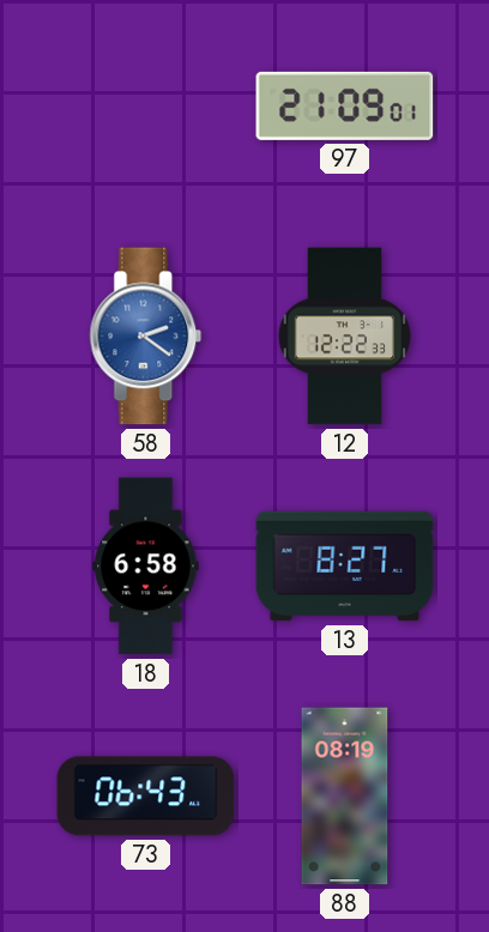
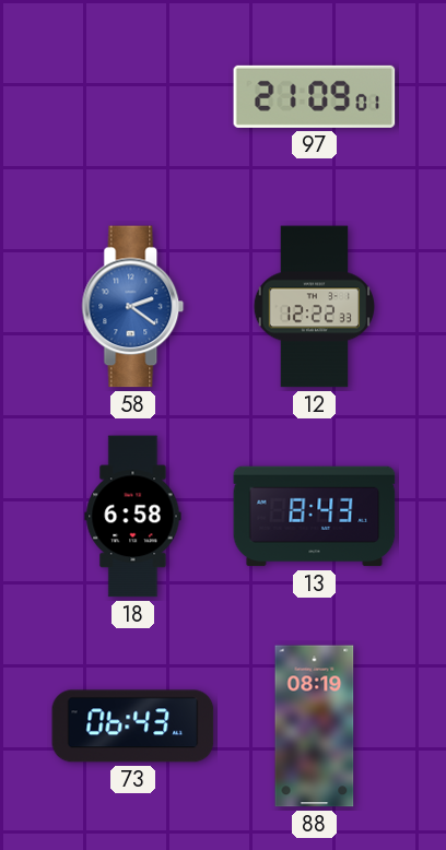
13: 8:27 -> 8:43 (315, 517)
